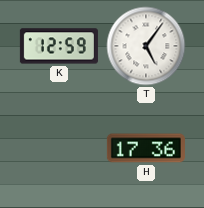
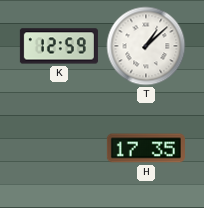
T: 5:06 -> 1:08 (146, 46)
H: 17:36 -> 17:35 (146, 148)
